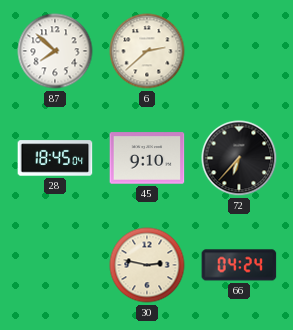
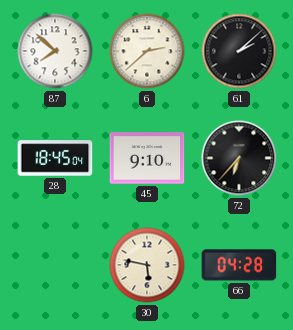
61: none -> 2:08 (239, 51)
30: 2:47 -> 5:47 (147, 265)
66: 04:24 -> 04:28 (239, 265)
